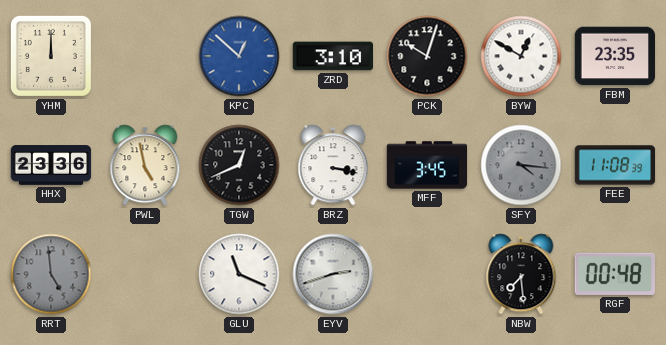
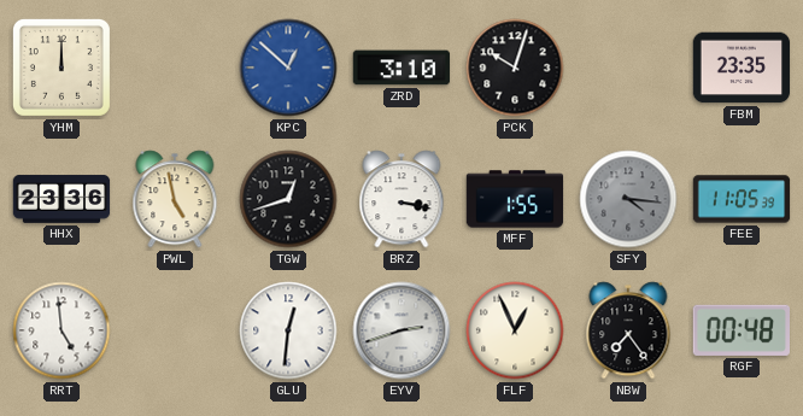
BYW: 12:50 -> none (521, 56)
TGW: 12:41 -> 12:42 (288, 199)
MFF: 3:45 -> 1:55 (515, 199)
FEE: 11:08 -> 11:05 (742, 199)
RRT dial: grey -> white (61, 330)
GLU: 11:19 -> 12:31 (288, 330)
FLF: none -> 12:56 (515, 330)
NBW: 7:29 -> 7:24 (628, 330)
